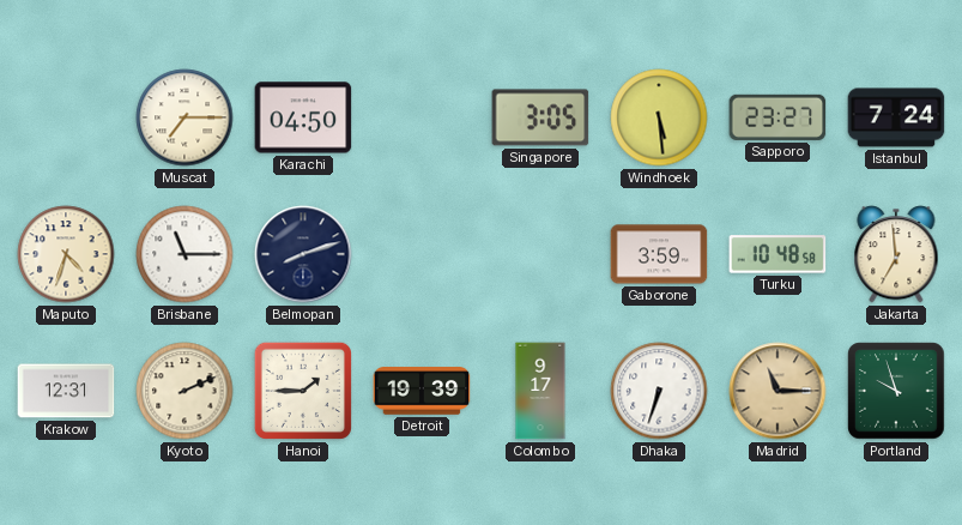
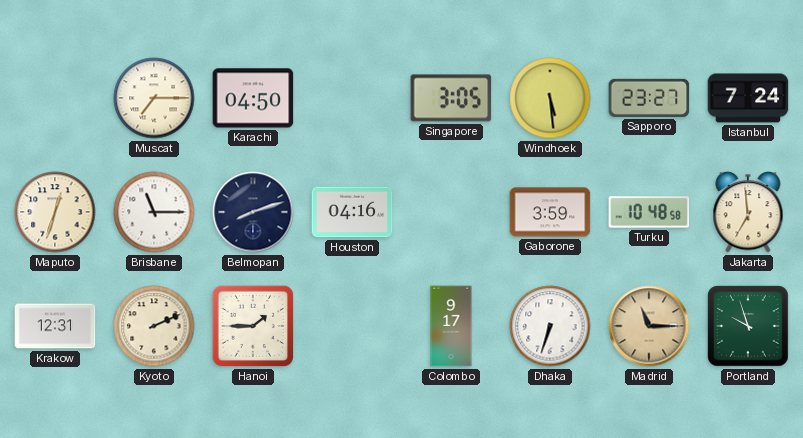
Maputo: 4:33 -> 12:33 (55, 212)
Houston: none -> 04:16 (352, 212)
Detroit: 19:39 -> none (422, 391)
